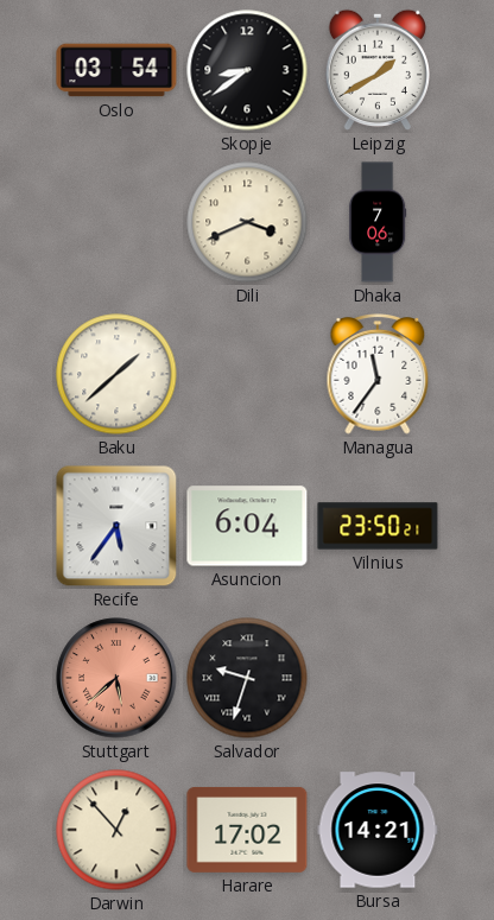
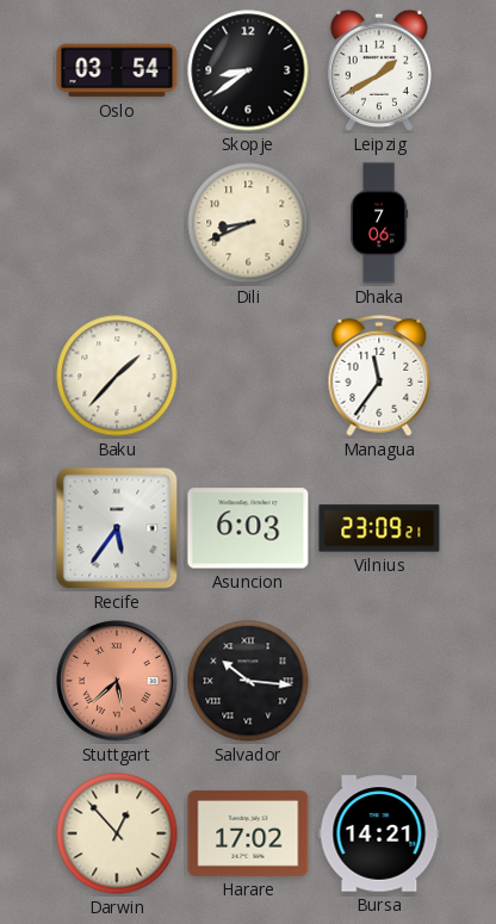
Dili: 3:41 -> 8:41 (248, 223)
Baku: 1:38 -> 1:37 (117, 376)
Asuncion: 6:04 -> 6:03 (248, 528)
Vilnius: 23:50 -> 23:09 (379, 528)
Salvador: 9:33 -> 10:16 (248, 681)
